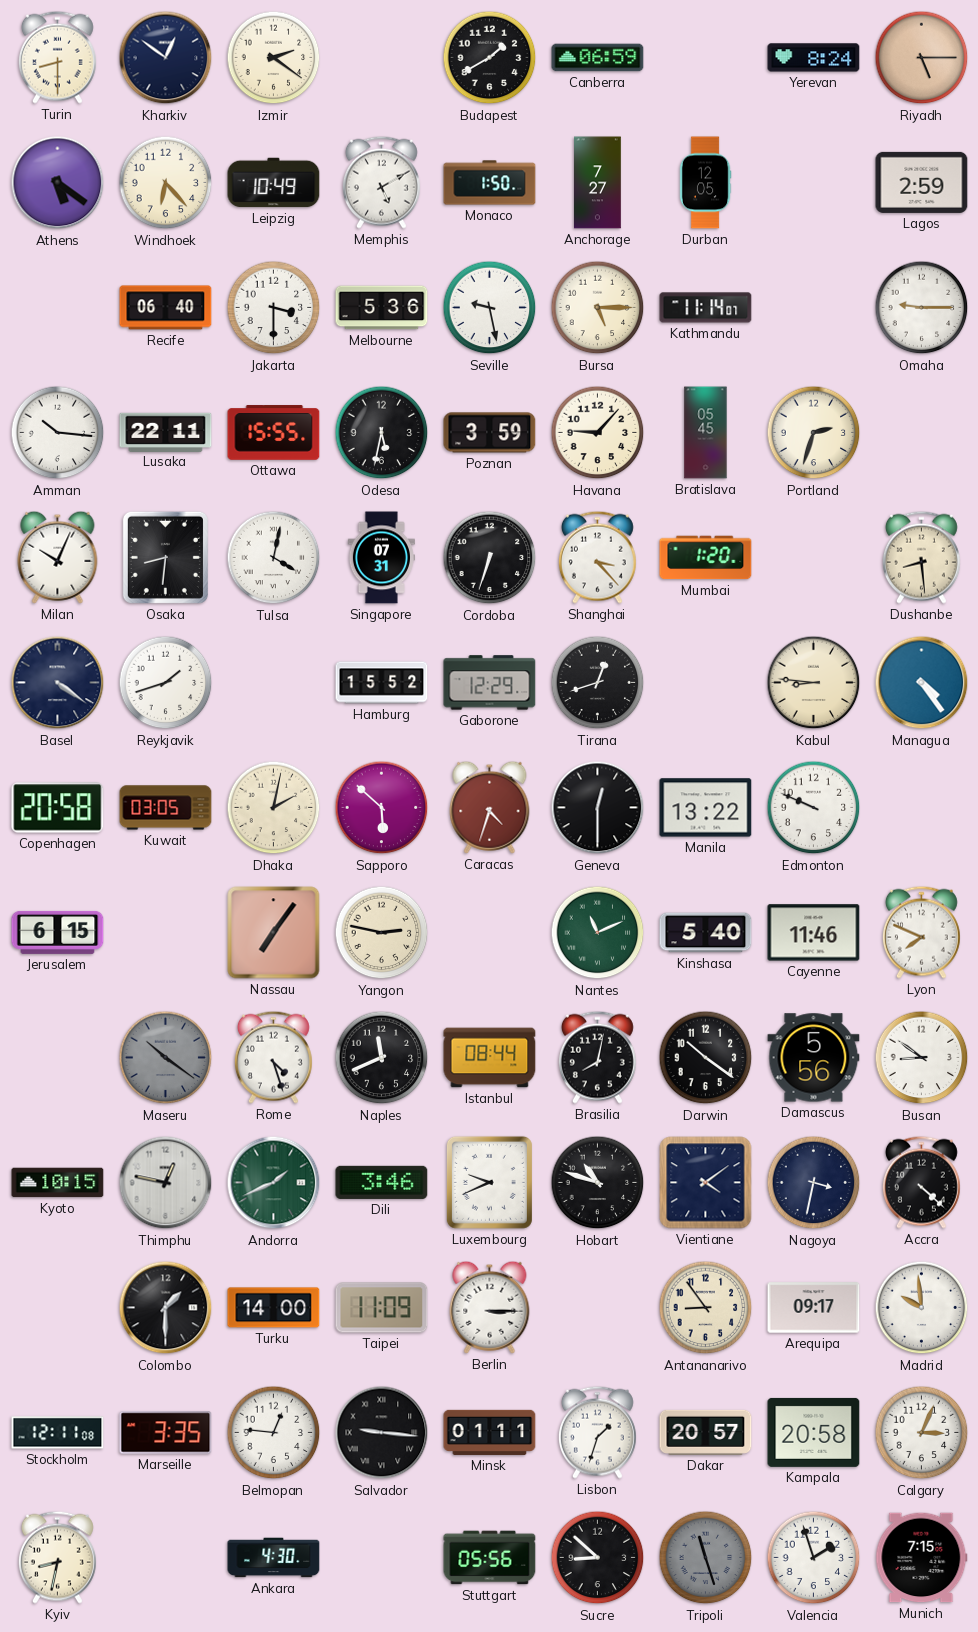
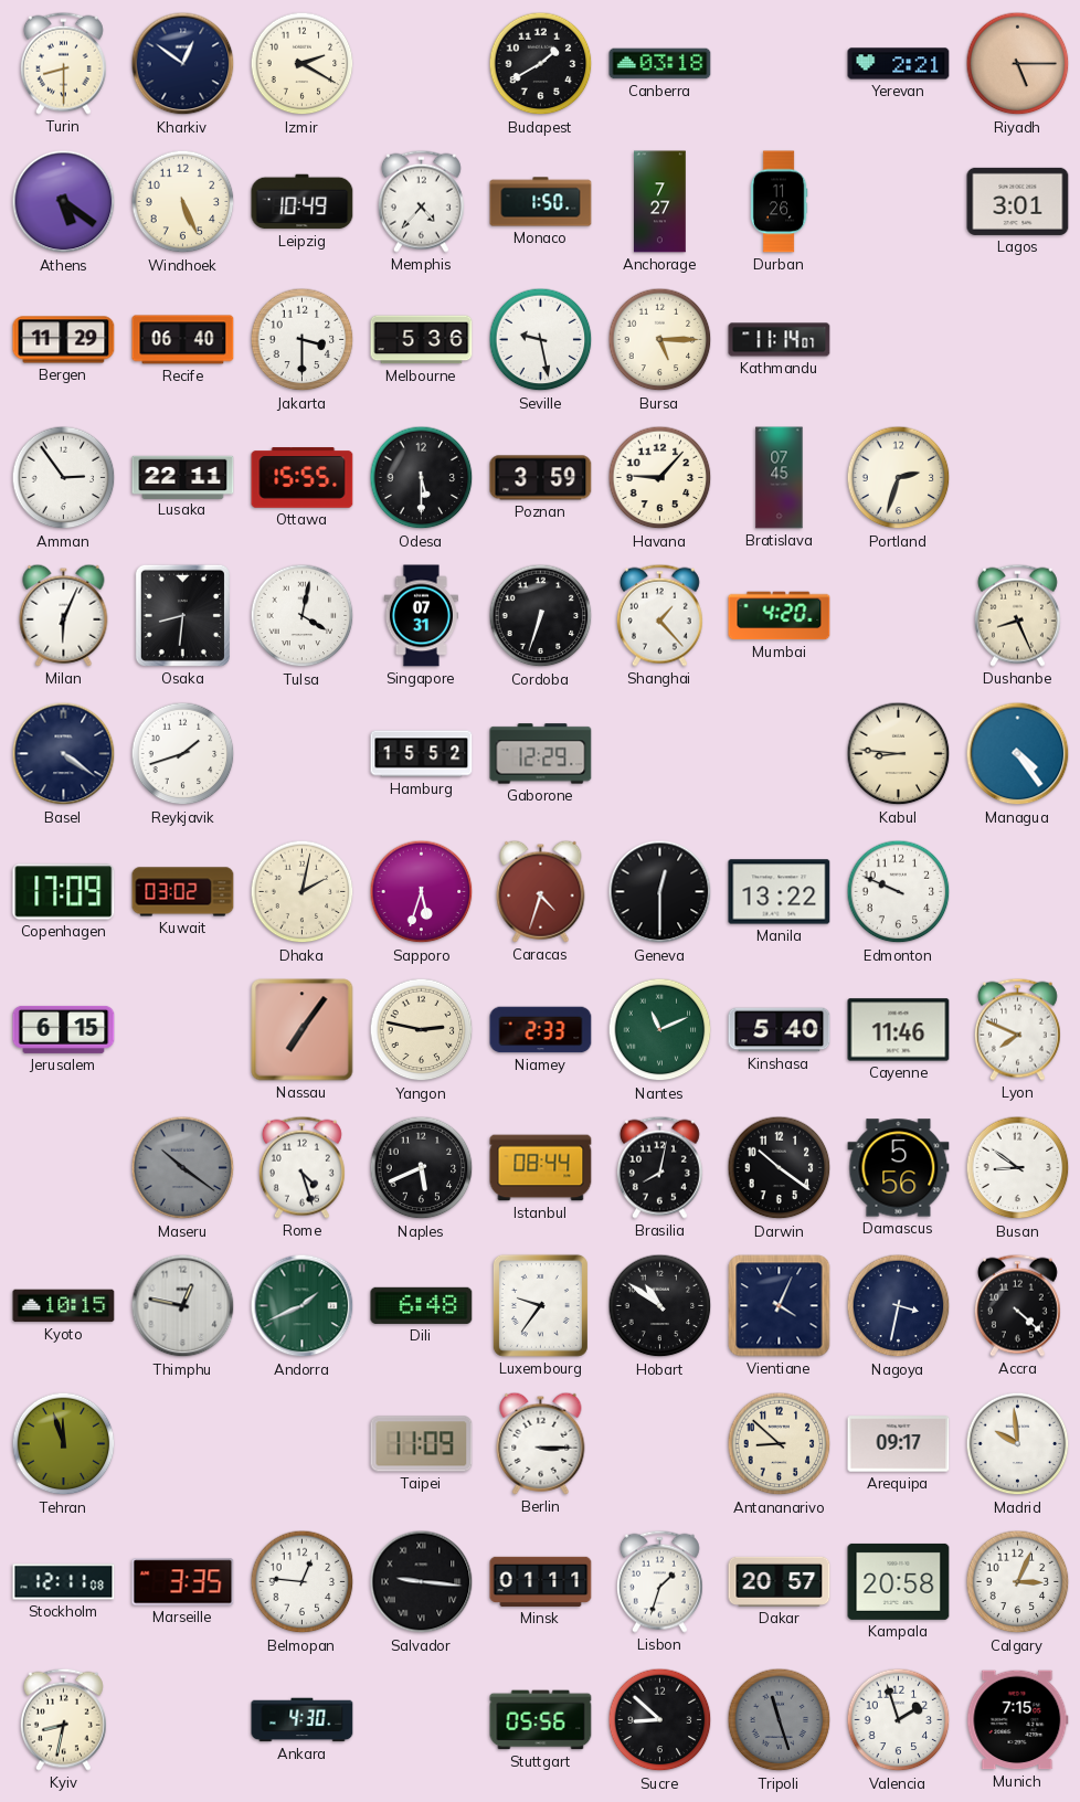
Izmir: 2:21 -> 2:20 (303, 64)
Canberra: 06:59 -> 03:18 (660, 64)
Yerevan: 8:24 -> 2:21 (899, 64)
Windhoek: 6:23 -> 5:26 (183, 202)
Memphis: 5:10 -> 4:37 (421, 201)
Durban: 12:05 -> 11:26 (779, 202)
Lagos: 2:59 -> 3:01 (1018, 201)
Bergen: none -> 11:29 (64, 340)
Omaha: 9:15 -> none (922, 308)
Amman: 10:16 -> 2:54 (64, 478)
Odesa: 5:32 -> 5:30 (422, 478)
Bratislava: 05:45 -> 07:45 (780, 478)
Milan: 10:04 -> 6:04 (64, 615)
Shanghai: 3:23 -> 1:23 (659, 615)
Mumbai: 1:20 -> 4:20 (780, 616)
Dushanbe: 8:29 -> 8:26 (1017, 615)
Tirana: 12:42 -> none (598, 683)
Copenhagen: 20:58 -> 17:09 (64, 892)
Kuwait: 03:05 -> 03:02 (183, 892)
Sapporo: 5:52 -> 5:33 (422, 892)
Niamey: none -> 2:33 (541, 1030)
Naples: 11:41 -> 5:41 (422, 1168)
Dili: 3:46 -> 6:48 (422, 1305)
Luxembourg: 9:41 -> 9:36 (540, 1305)
Hobart: 10:48 -> 10:51 (660, 1306)
Vientiane: 4:09 -> 4:04 (780, 1306)
Tehran: none -> 11:57 (64, 1444)
Colombo: 1:30 -> none (166, 1308)
Turku: 14:00 -> none (274, 1308)
Antananarivo: 8:54 -> 8:52 (780, 1444)
